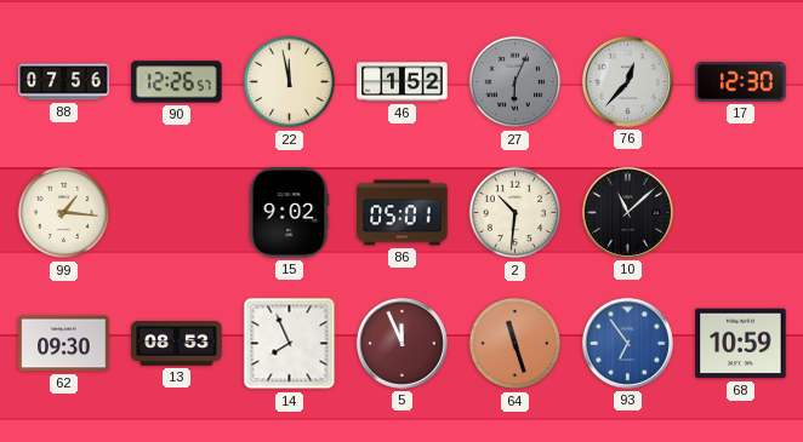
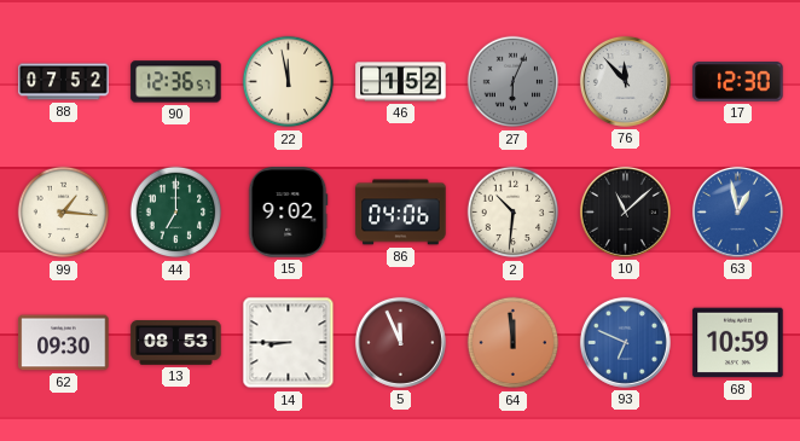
88: 07:56 -> 07:52 (64, 82)
90: 12:26 -> 12:36 (176, 82)
76: 12:37 -> 11:53 (625, 81)
44: none -> 7:00 (176, 213)
86: 05:01 -> 04:06 (401, 213)
63: none -> 12:58 (737, 211)
14: 7:56 -> 8:45 (289, 343)
64: 11:27 -> 11:59 (514, 343)
93: 6:54 -> 6:49 (625, 342)
